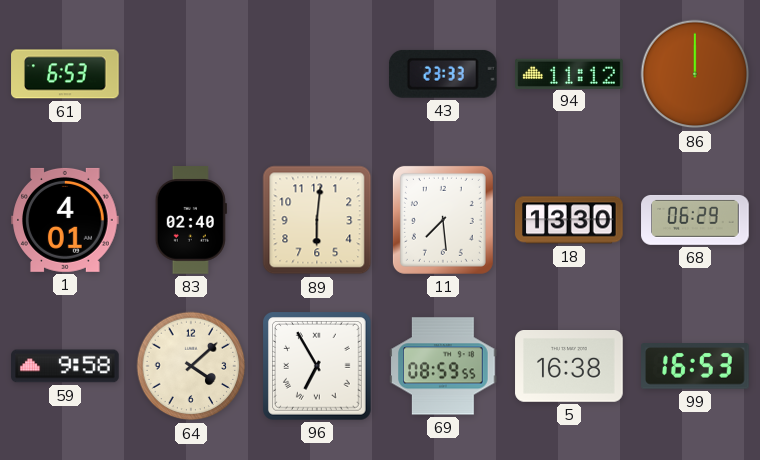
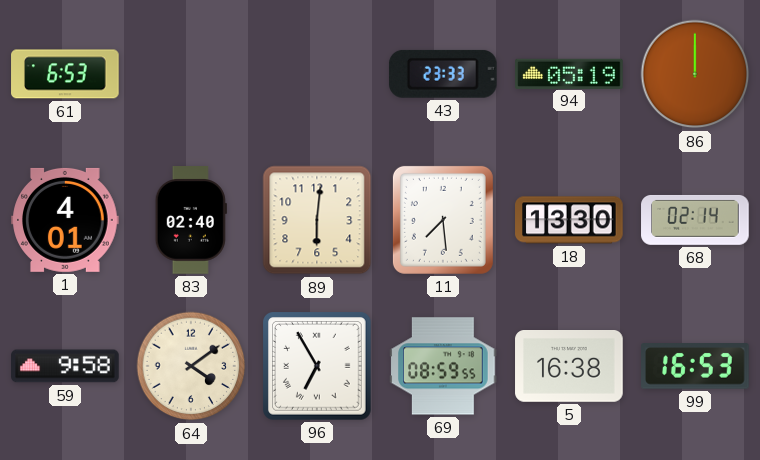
94: 11:12 -> 05:19 (569, 73)
68: 06:29 -> 02:14 (695, 220)
64: 4:08 -> 4:09 (191, 366)
